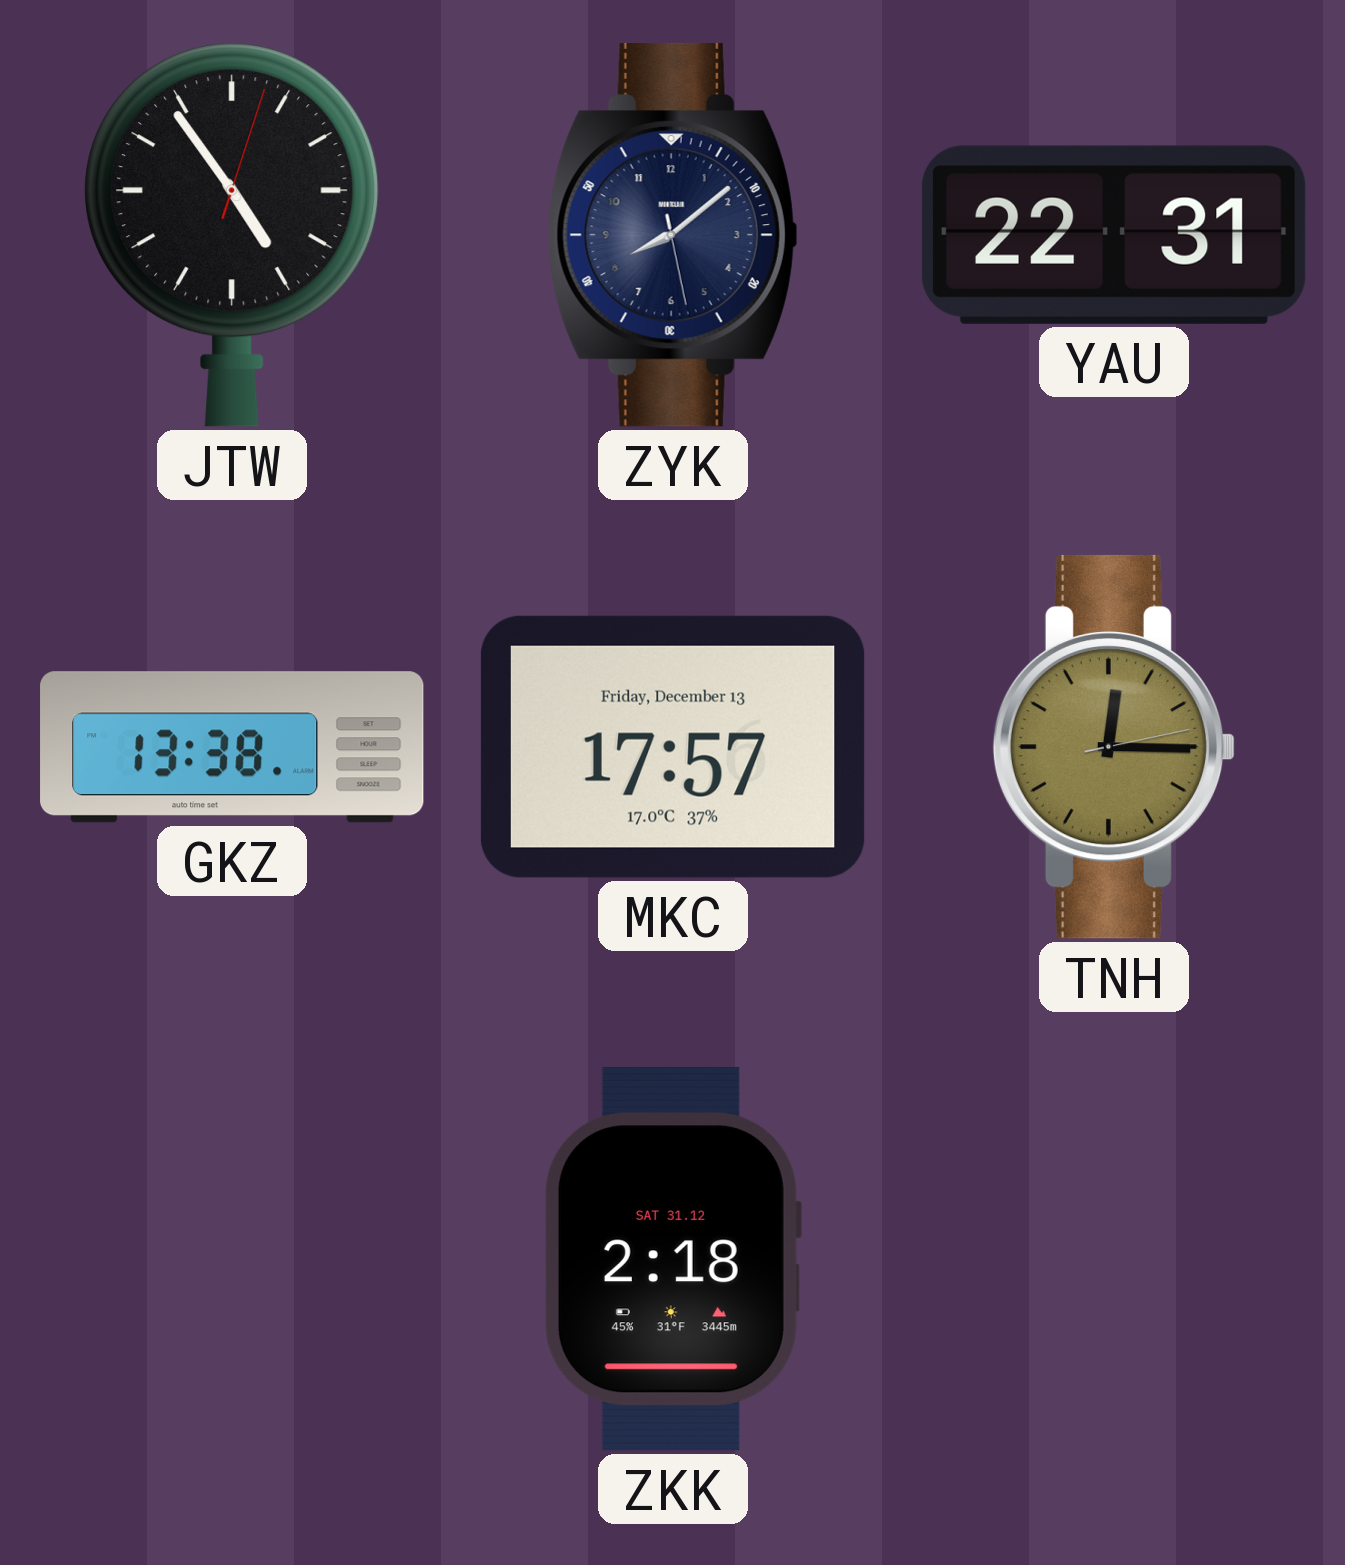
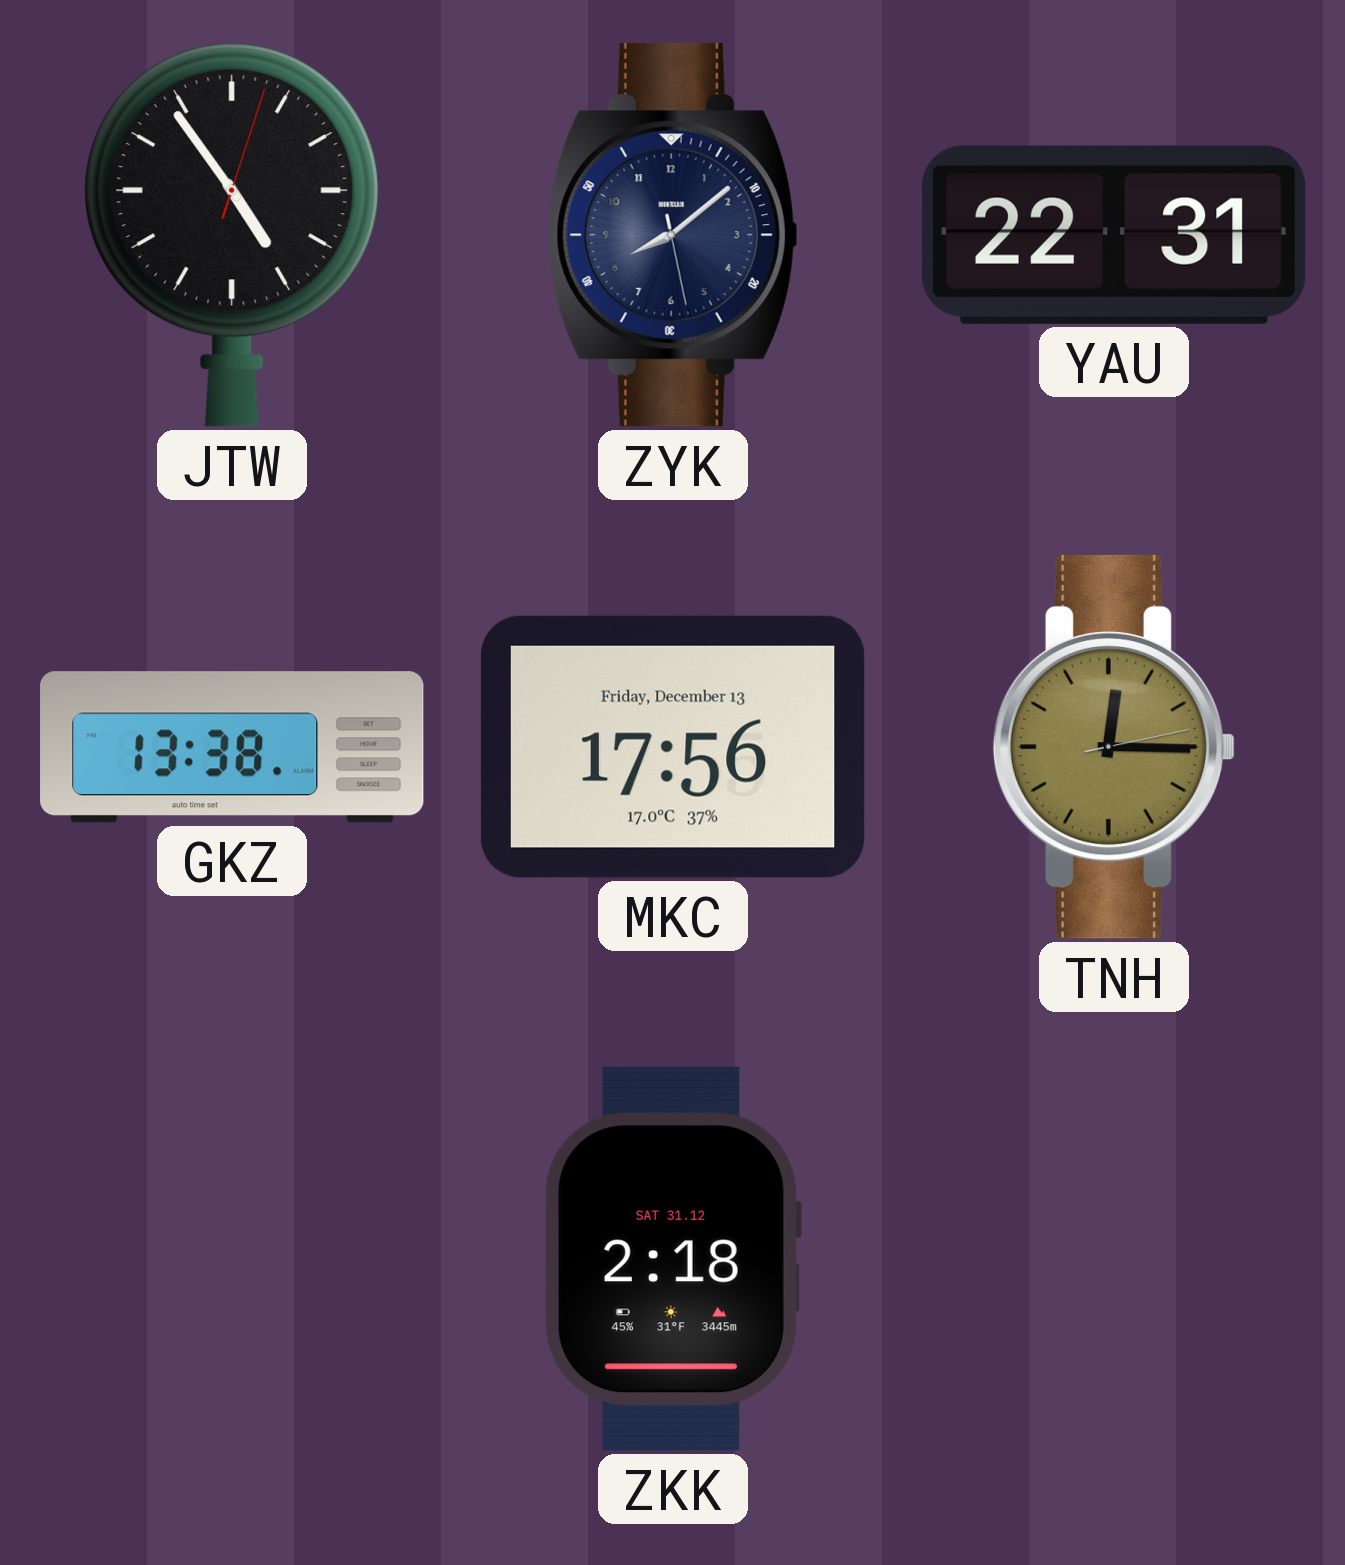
MKC: 17:57 -> 17:56 (673, 747)
